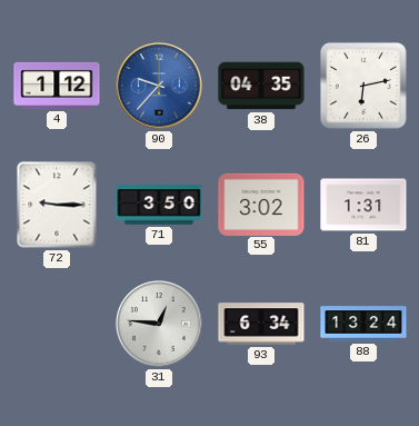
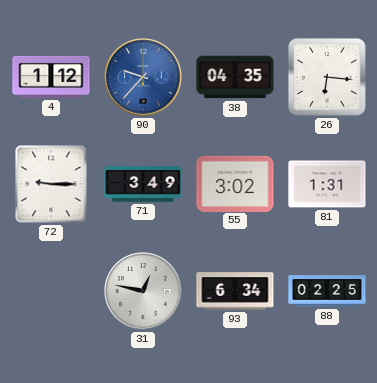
26: 6:13 -> 6:16 (327, 77)
71: 3:50 -> 3:49 (143, 184)
31: 12:46 -> 12:47 (143, 291)
88: 13:24 -> 02:25 (327, 291)
